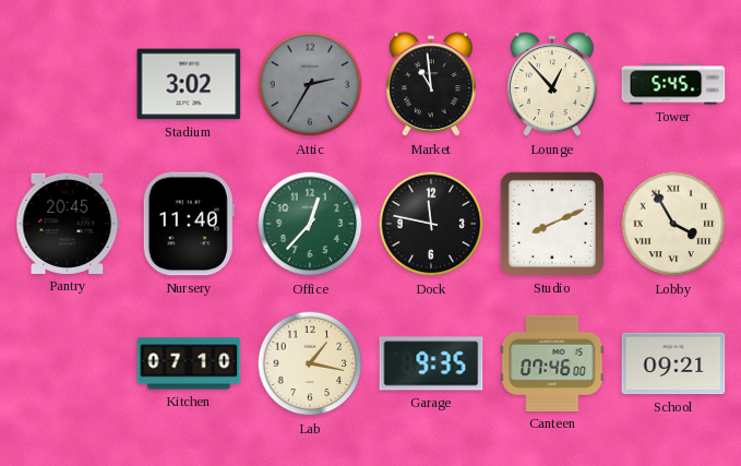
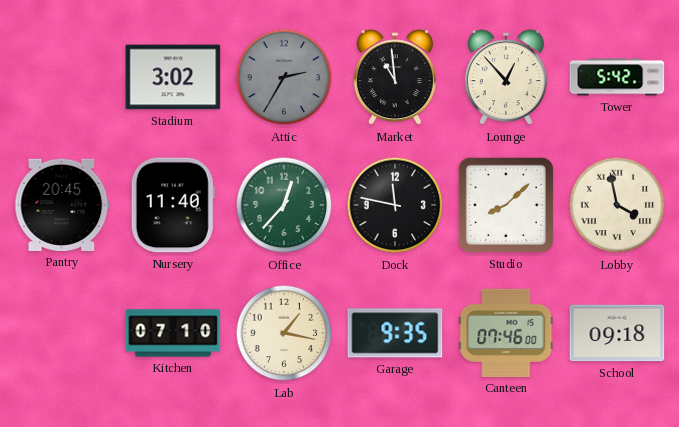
Tower: 5:45 -> 5:42 (617, 77)
Studio: 8:11 -> 8:08 (506, 205)
Lobby: 3:55 -> 3:58 (617, 205)
School: 09:21 -> 09:18 (617, 333)
